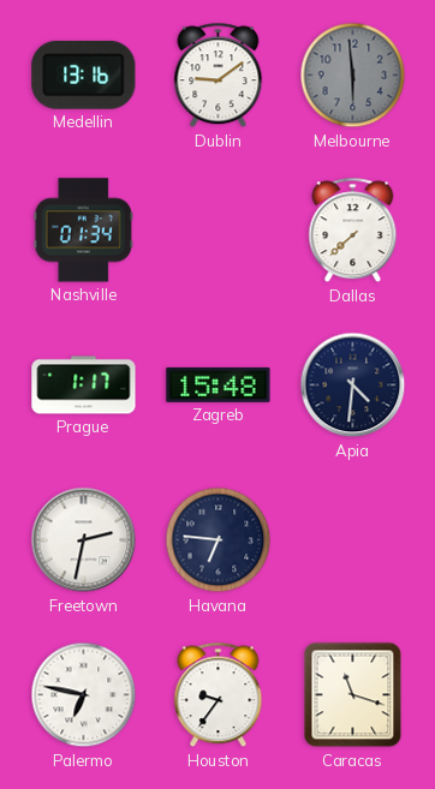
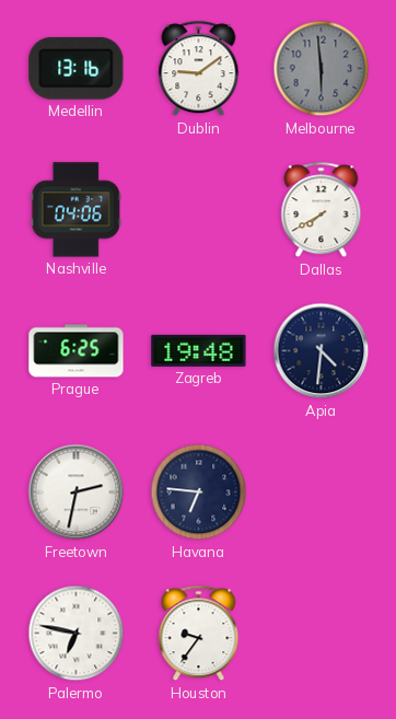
Nashville: 01:34 -> 04:06 (75, 210)
Dallas: 7:38 -> 7:40 (322, 210)
Prague: 1:17 -> 6:25 (77, 351)
Zagreb: 15:48 -> 19:48 (199, 350)
Caracas: 11:18 -> none (353, 695)
